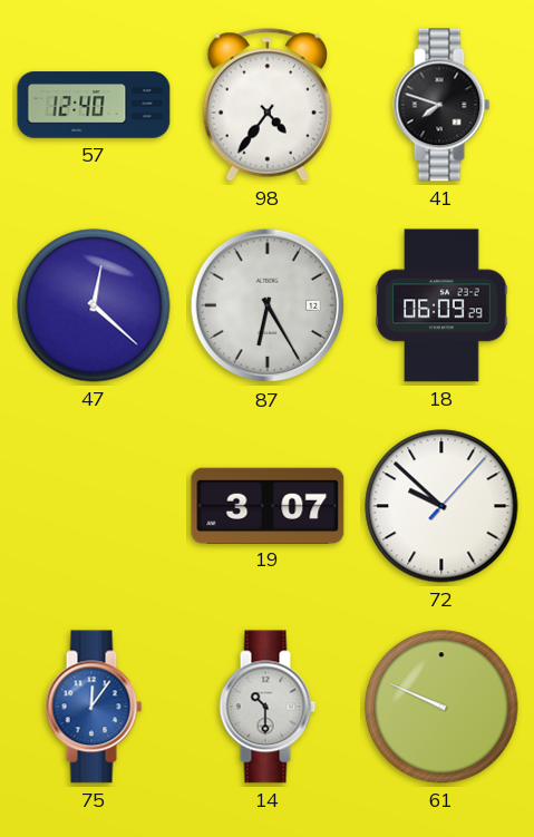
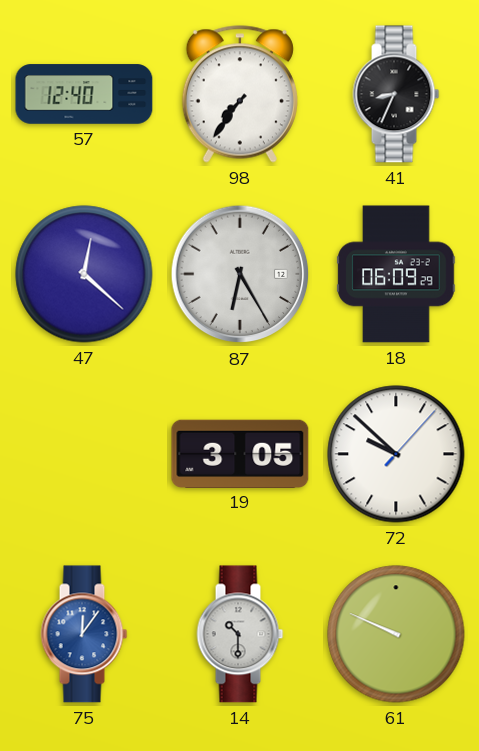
98: 4:36 -> 7:36 (240, 94)
41: 7:48 -> 8:34 (396, 94)
19: 3:07 -> 3:05 (240, 453)
